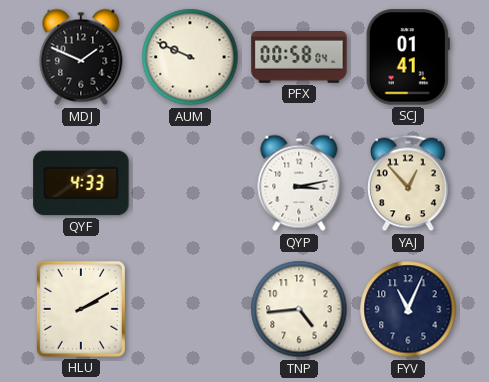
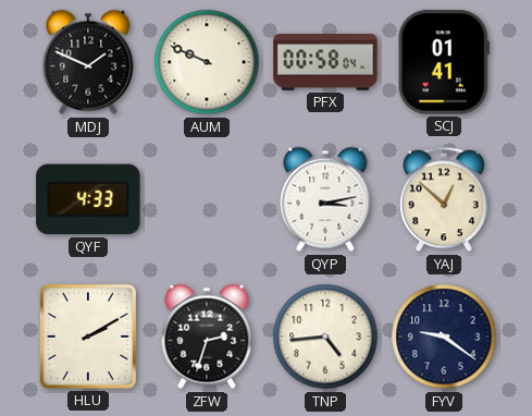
YAJ: 12:53 -> 12:52 (445, 199)
ZFW: none -> 2:33 (207, 337)
FYV: 11:04 -> 9:21 (444, 337)
